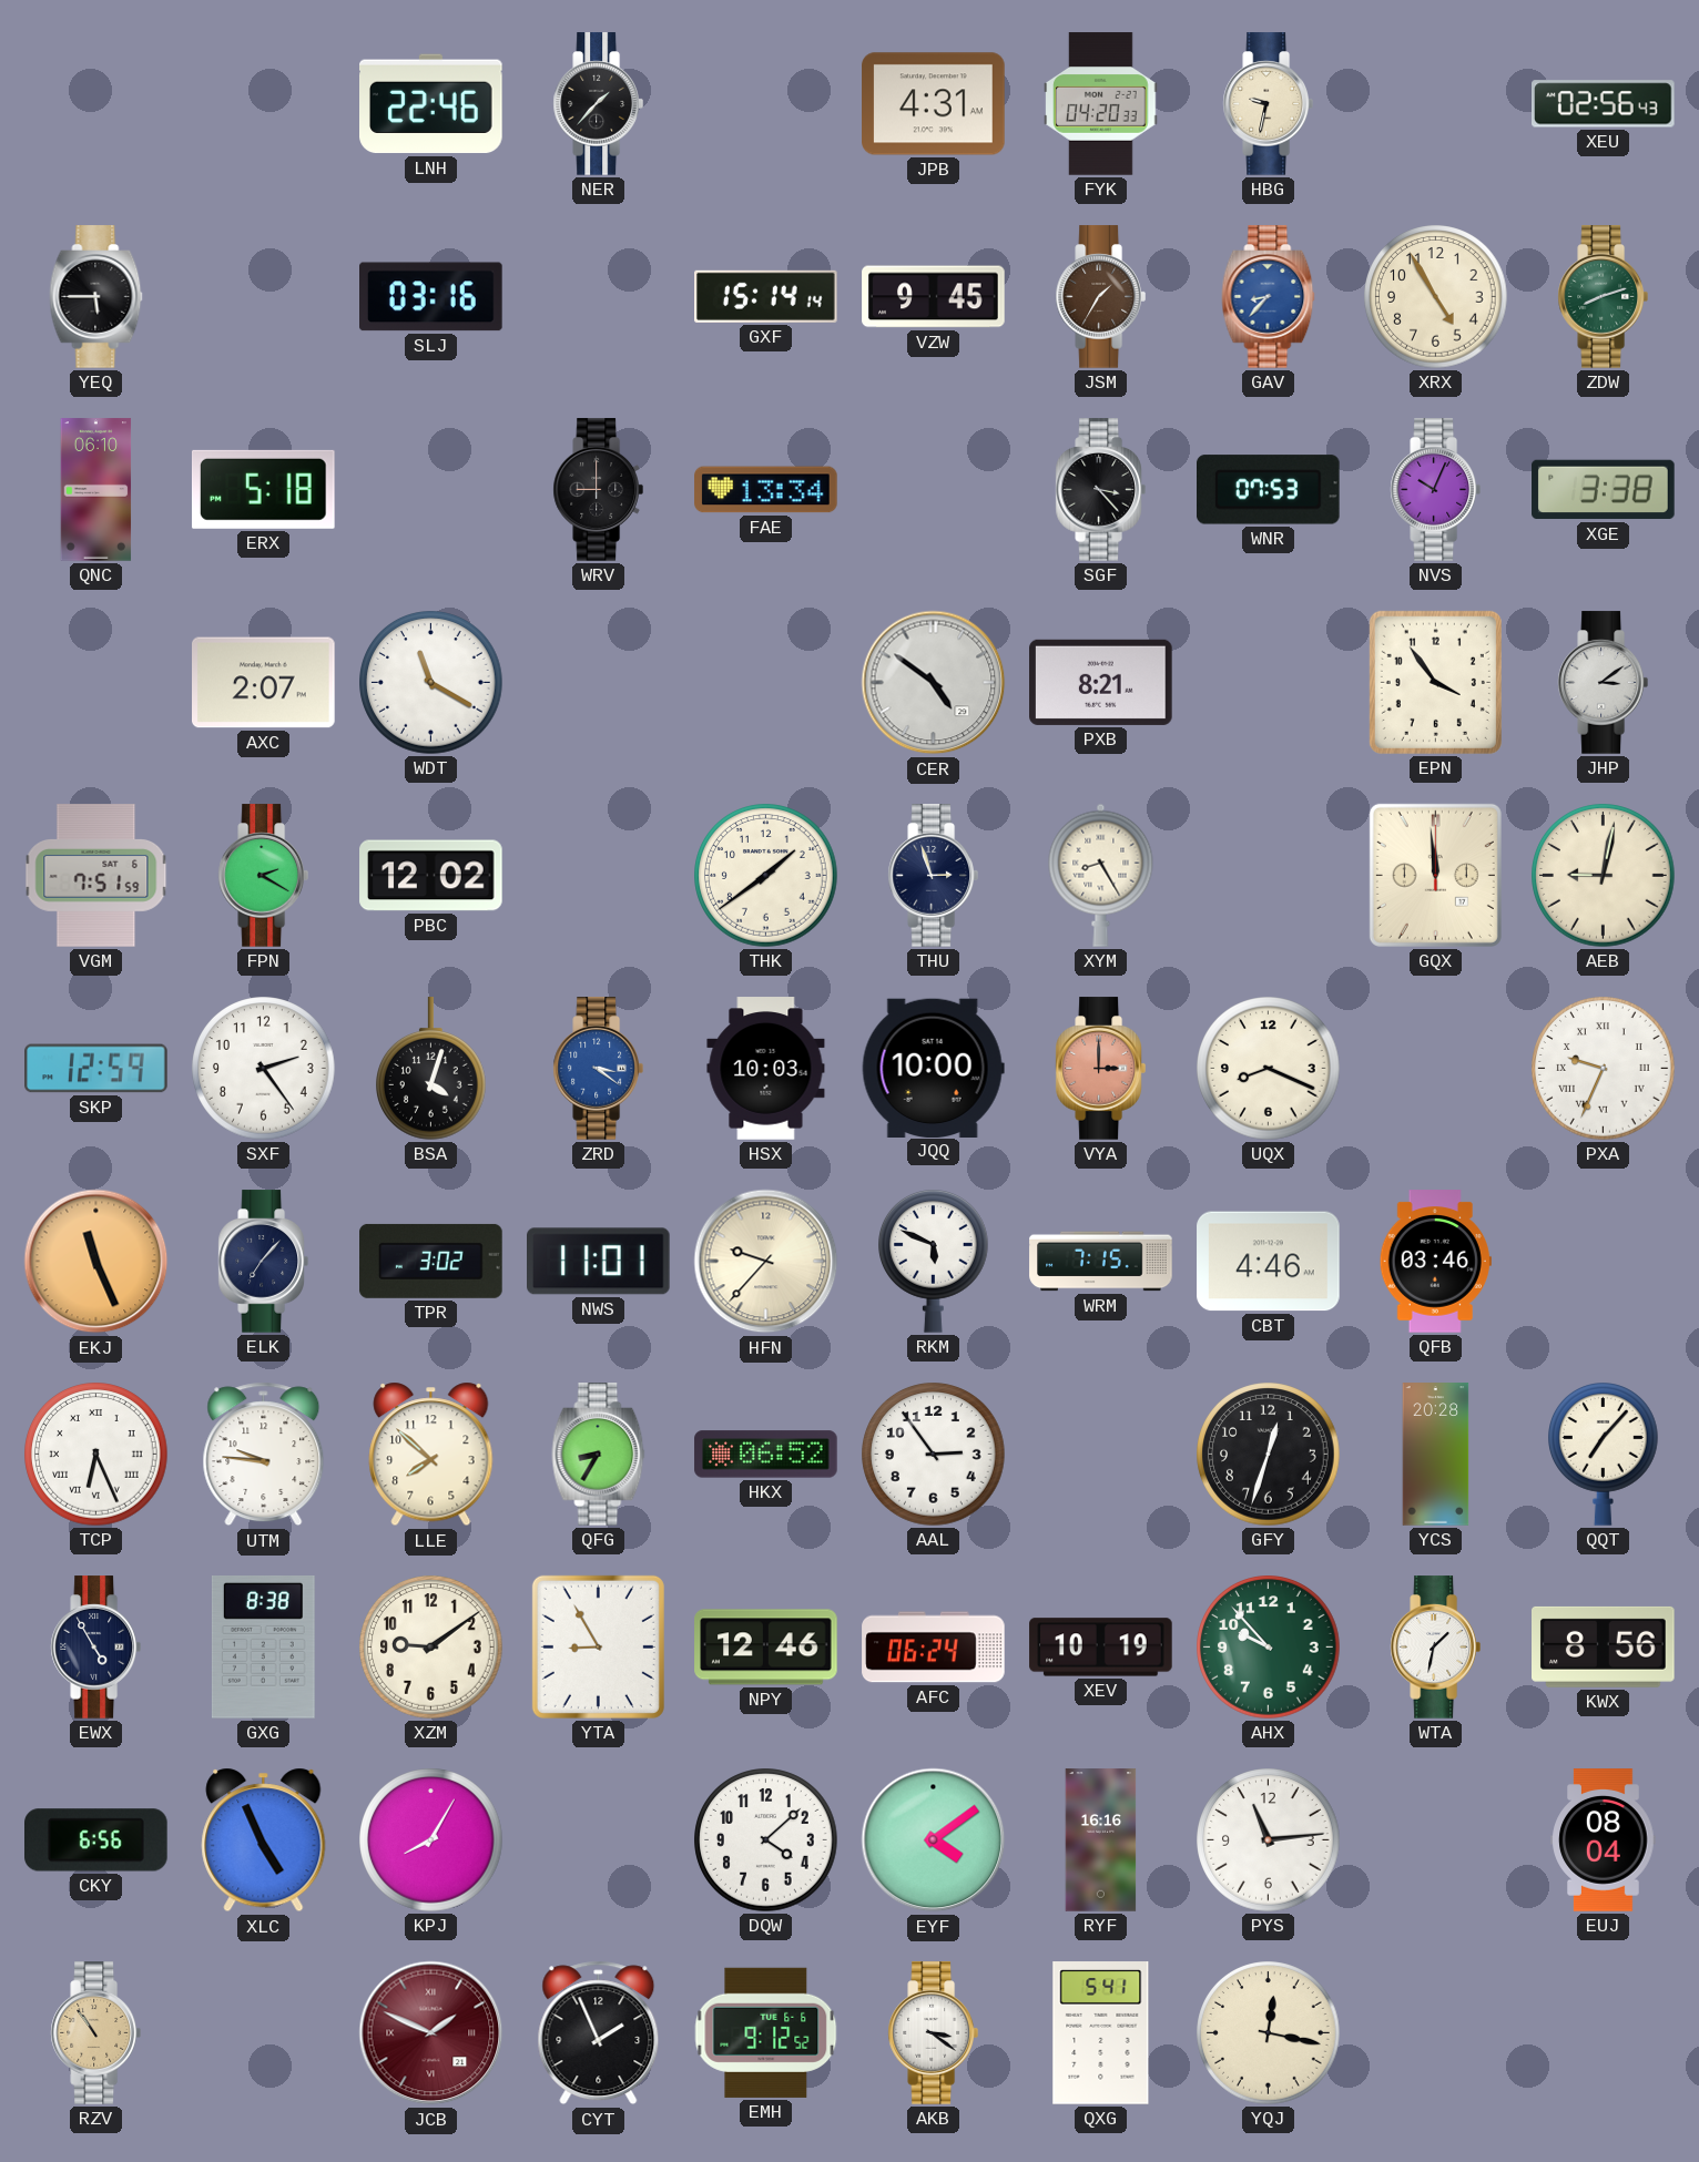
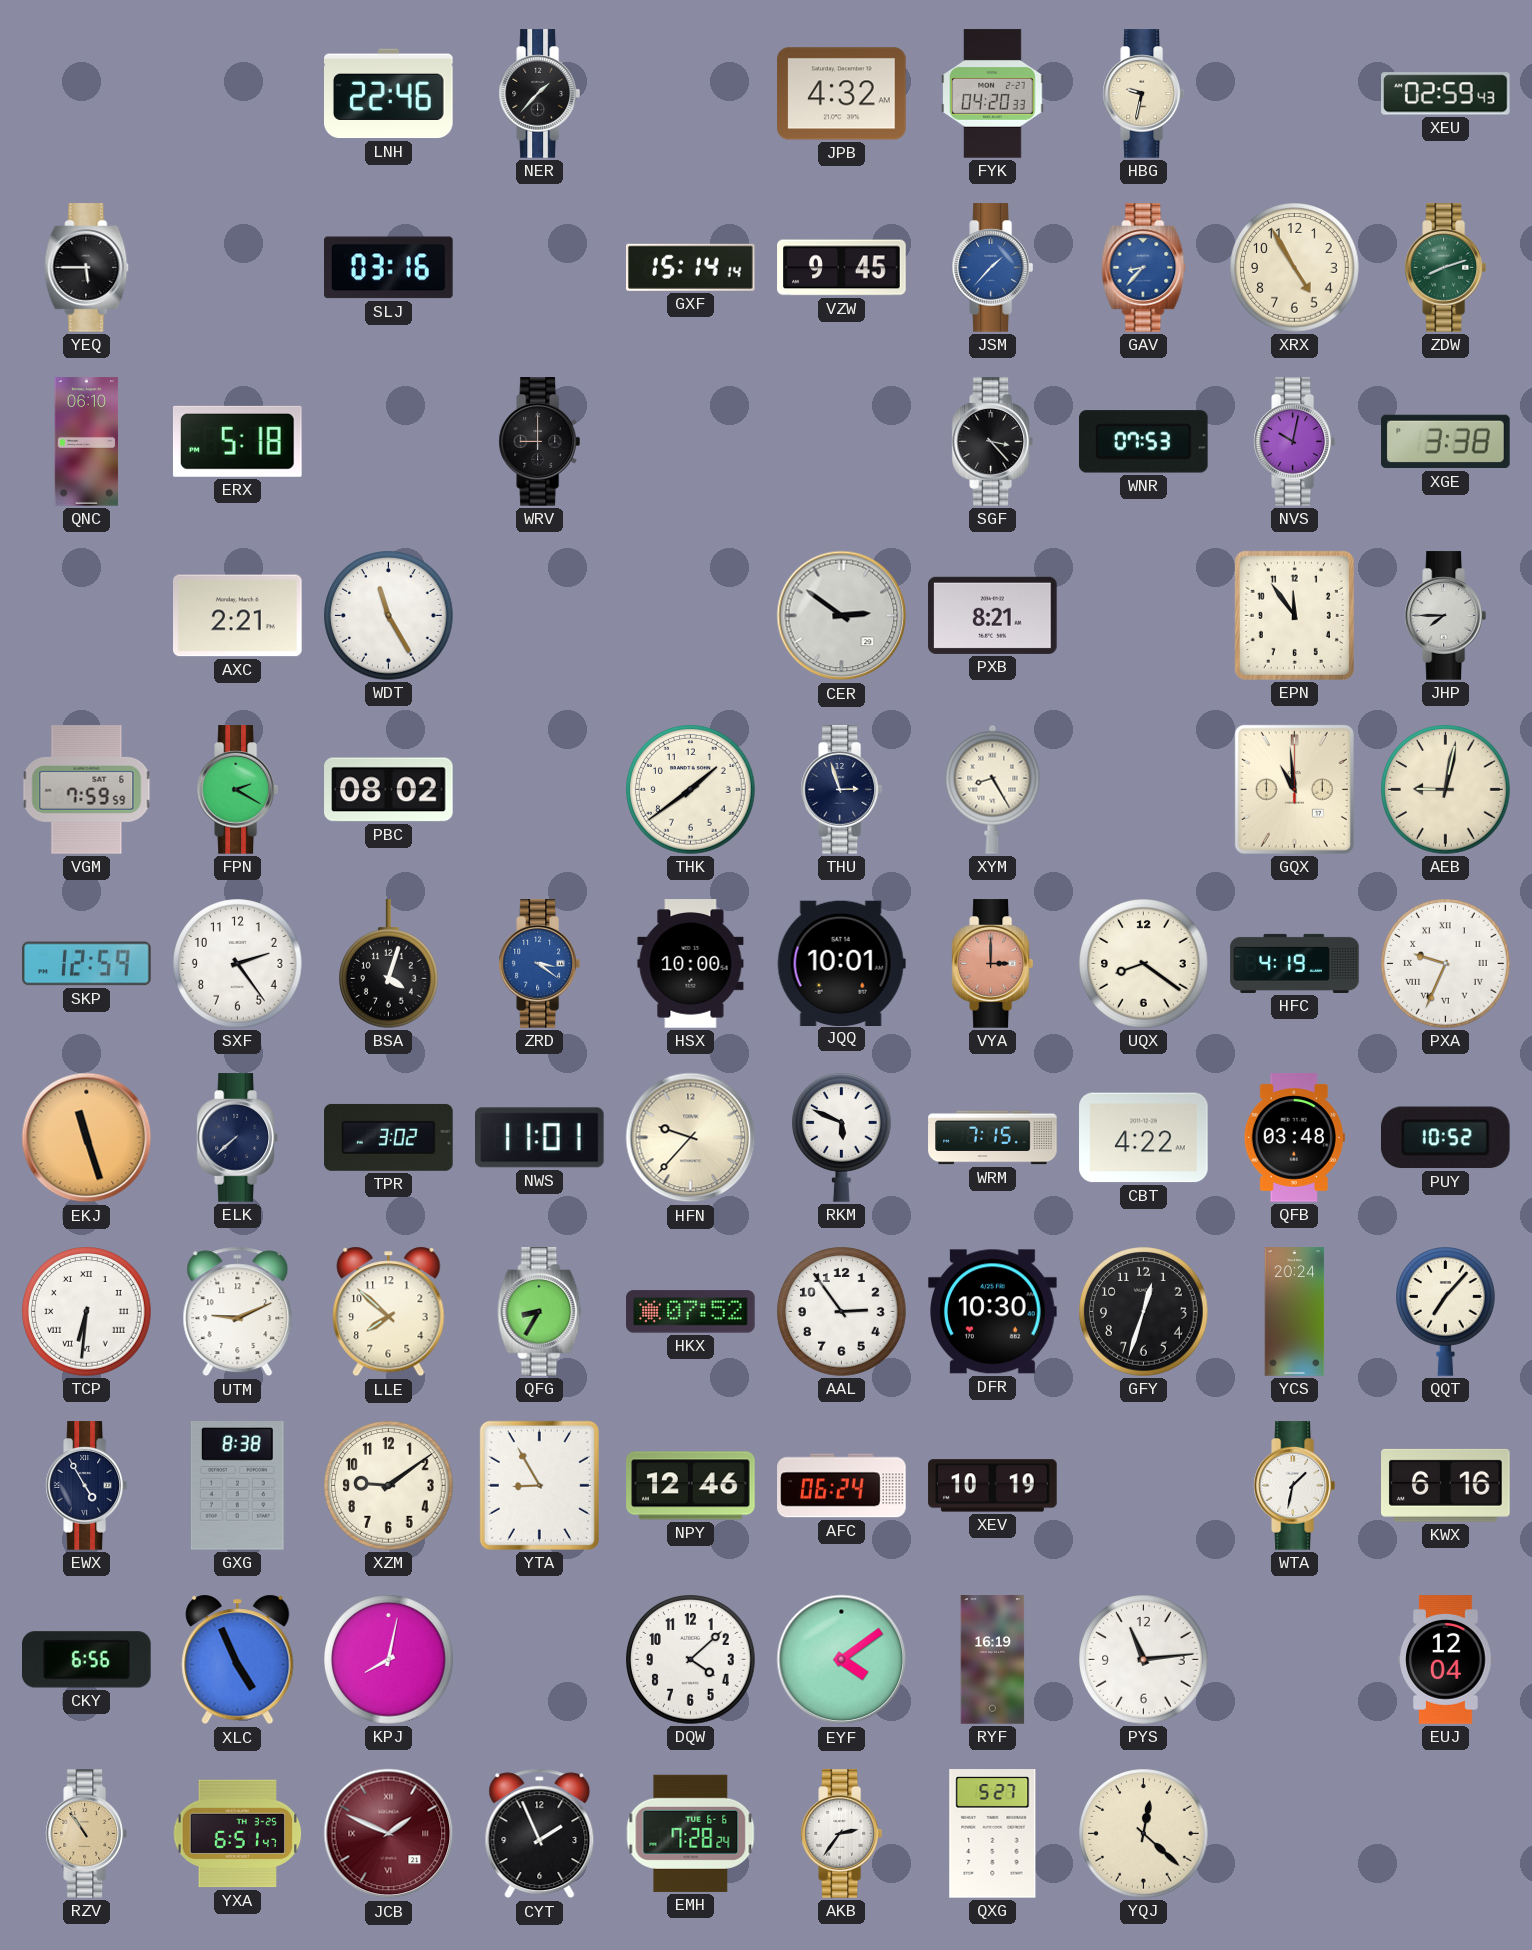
JPB: 4:31 -> 4:32 (842, 94)
XEU: 02:56 -> 02:59 (1446, 94)
JSM: 1:35 -> 1:37 (992, 268)
JSM dial: brown -> blue (992, 268)
FAE: 13:34 -> none (766, 490)
NVS: 10:04 -> 10:02 (1294, 442)
AXC: 2:07 -> 2:21 (238, 616)
WDT: 11:20 -> 11:25 (389, 616)
CER: 4:51 -> 2:51 (842, 616)
EPN: 3:54 -> 11:54 (1294, 615)
JHP: 3:09 -> 7:45 (1445, 616)
VGM: 7:51 -> 7:59 (87, 790)
PBC: 12:02 -> 08:02 (389, 790)
GQX: 11:59 -> 10:59 (1294, 789)
HSX: 10:03 -> 10:00 (691, 964)
JQQ: 10:00 -> 10:01 (841, 963)
UQX: 8:19 -> 8:21 (1144, 964)
HFC: none -> 4:19 (1295, 963)
EKJ: 11:26 -> 11:27 (87, 1138)
ELK: 7:07 -> 7:38 (237, 1138)
CBT: 4:46 -> 4:22 (1144, 1138)
QFB: 03:46 -> 03:48 (1294, 1138)
PUY: none -> 10:52 (1445, 1138)
TCP: 6:26 -> 6:31 (87, 1312)
UTM: 9:46 -> 9:11 (238, 1312)
HKX: 06:52 -> 07:52 (691, 1312)
DFR: none -> 10:30 (993, 1312)
YCS: 20:28 -> 20:24 (1295, 1312)
AHX: 9:53 -> none (1269, 1648)
KWX: 8:56 -> 6:16 (1446, 1485)
KPJ: 8:05 -> 8:02 (389, 1660)
RYF: 16:16 -> 16:19 (993, 1660)
EUJ: 08:04 -> 12:04 (1446, 1660)
YXA: none -> 6:51 (238, 1834)
EMH: 9:12 -> 7:28 (691, 1833)
AKB: 3:21 -> 2:36 (841, 1834)
QXG: 5:41 -> 5:27 (993, 1834)
YQJ: 12:17 -> 12:22 (1144, 1834)
